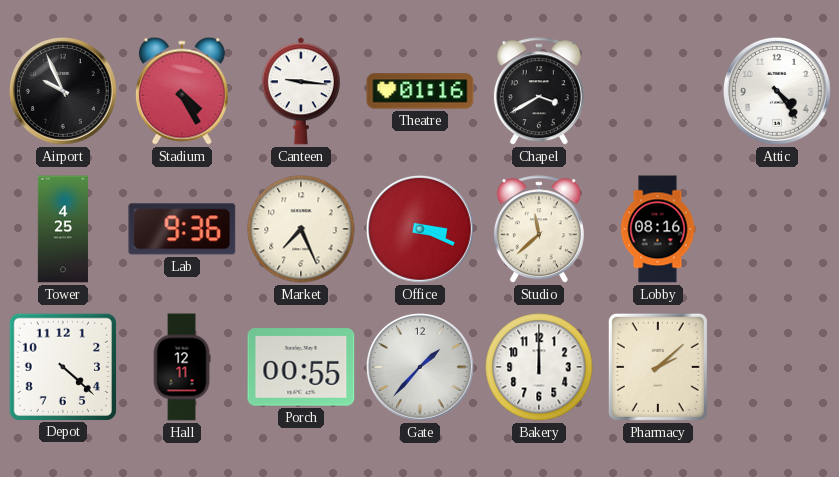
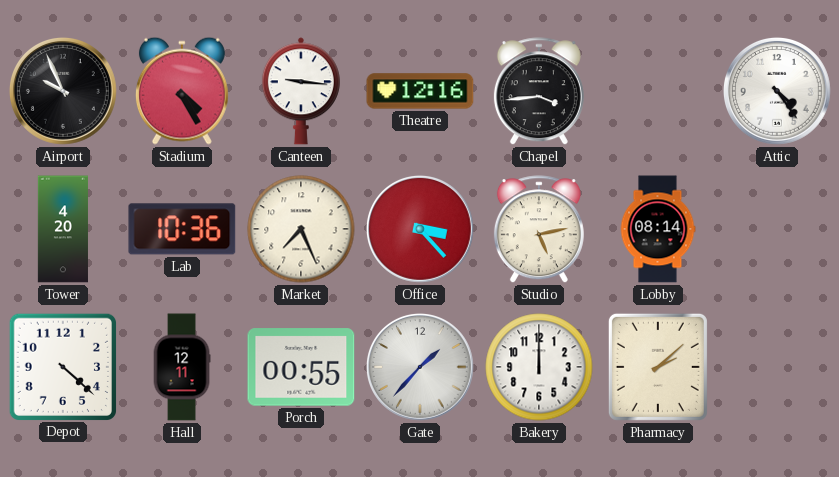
Theatre: 01:16 -> 12:16 (420, 91)
Chapel: 3:40 -> 3:44 (539, 92)
Tower: 4:25 -> 4:20 (63, 229)
Lab: 9:36 -> 10:36 (182, 229)
Office: 3:19 -> 3:23 (420, 229)
Studio: 11:38 -> 5:13 (539, 230)
Lobby: 08:16 -> 08:14 (658, 229)
